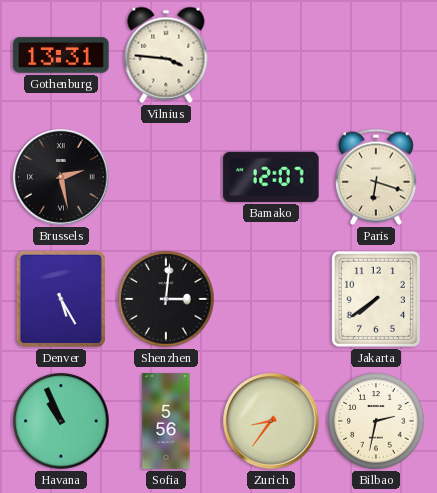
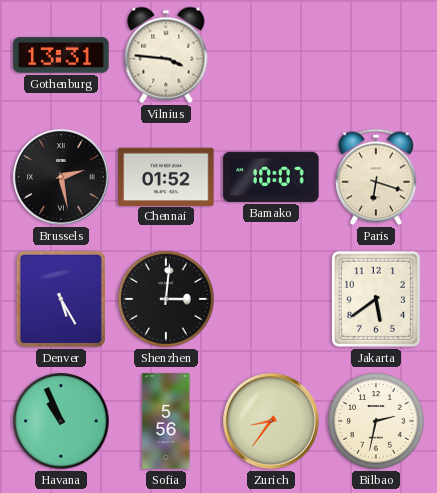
Chennai: none -> 01:52 (166, 176)
Bamako: 12:07 -> 10:07 (271, 177)
Jakarta: 7:39 -> 5:39 (376, 299)
